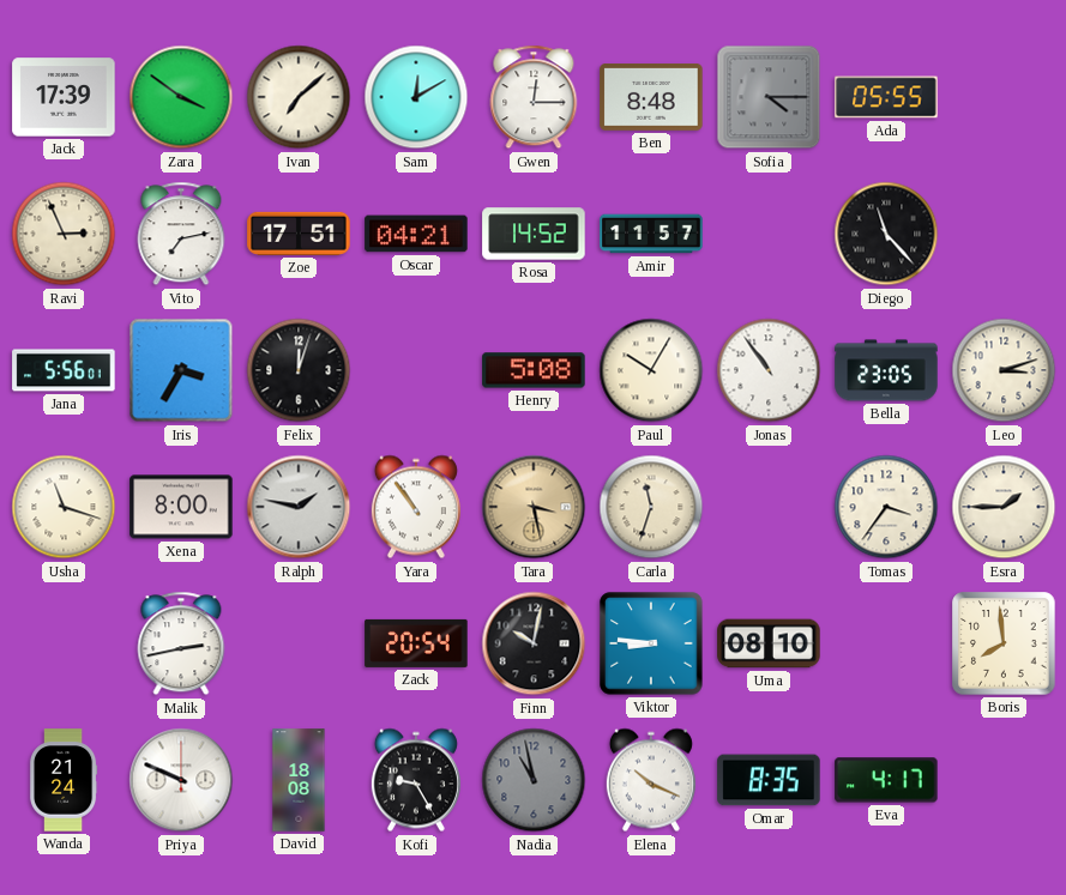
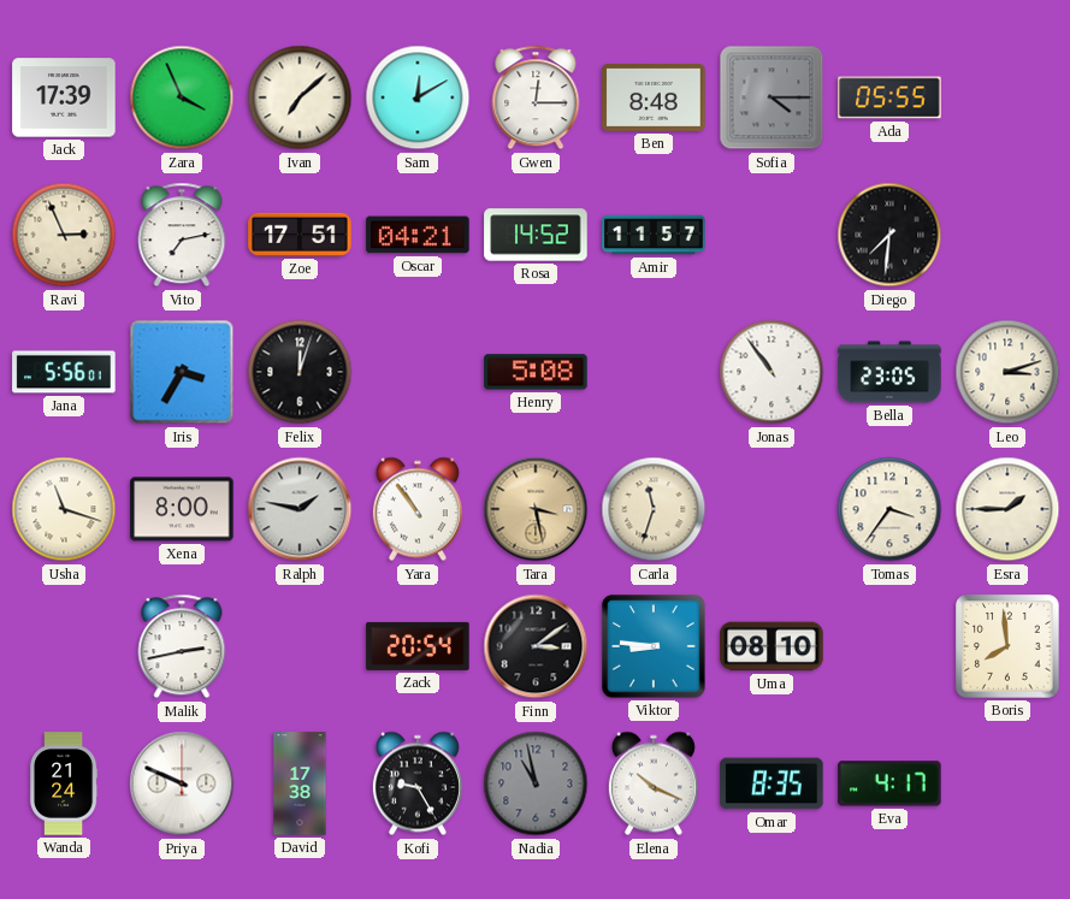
Zara: 3:51 -> 3:56 (182, 97)
Diego: 11:23 -> 7:31 (889, 235)
Paul: 10:05 -> none (651, 370)
Finn: 10:02 -> 3:09 (536, 646)
David: 18:08 -> 17:38 (300, 783)
